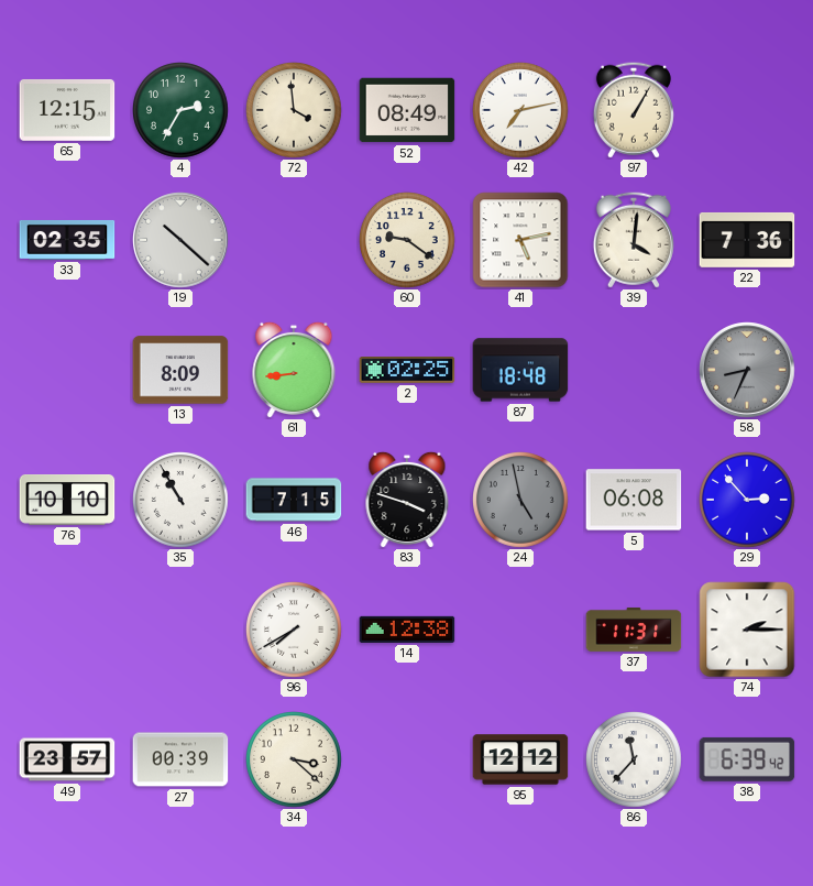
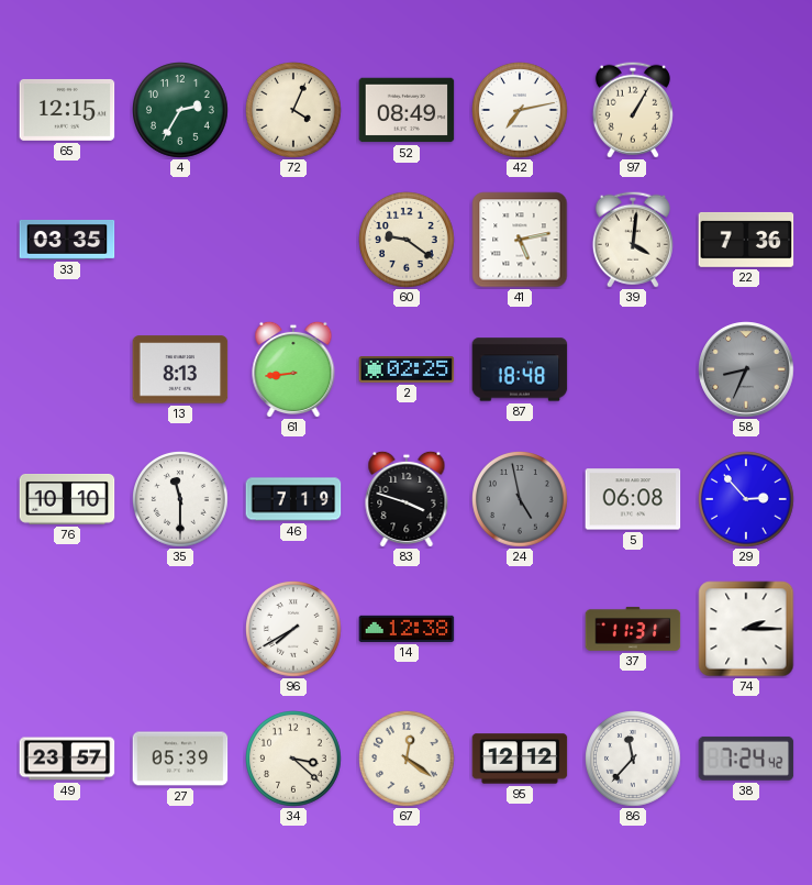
72: 3:59 -> 4:04 (294, 111)
33: 02:35 -> 03:35 (67, 240)
19: 10:22 -> none (180, 240)
13: 8:09 -> 8:13 (180, 369)
35: 10:55 -> 11:30 (181, 500)
46: 7:15 -> 7:19 (293, 499)
27: 00:39 -> 05:39 (180, 759)
67: none -> 12:21 (408, 760)
38: 6:39 -> 7:24 (746, 759)
